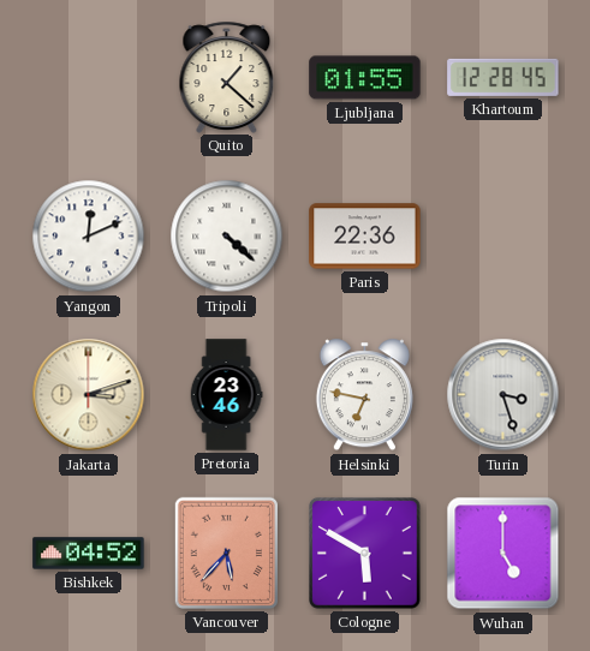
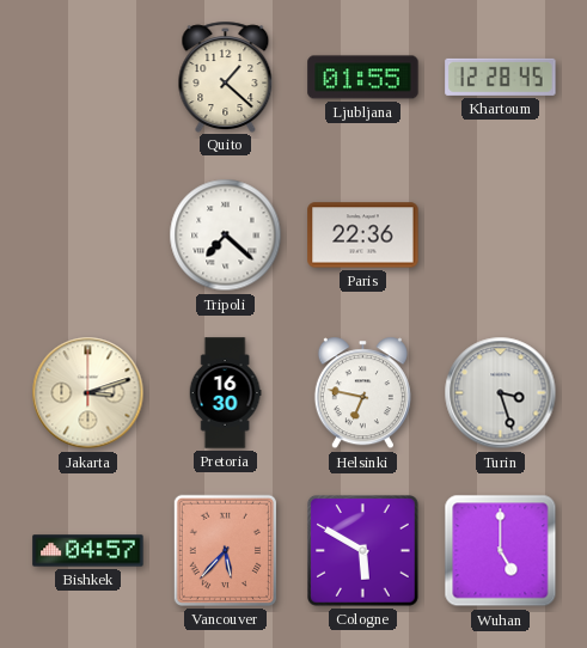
Yangon: 12:11 -> none (89, 237)
Tripoli: 4:22 -> 7:22 (226, 236)
Pretoria: 23:46 -> 16:30 (225, 393)
Bishkek: 04:52 -> 04:57 (88, 551)
